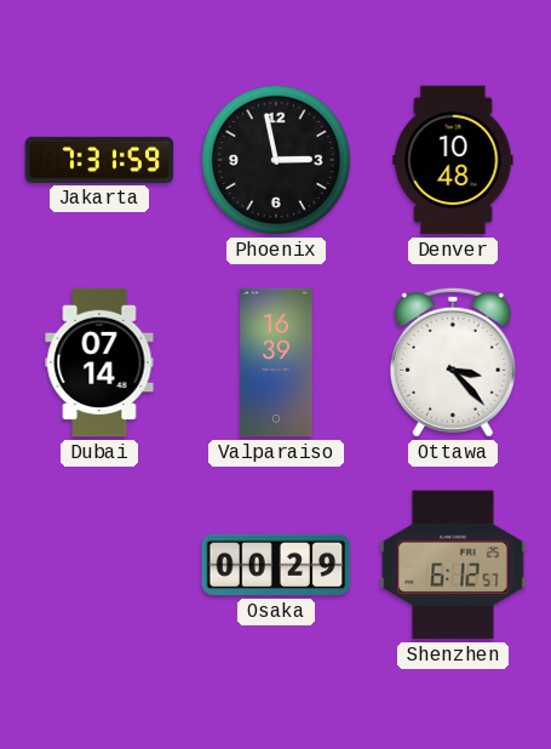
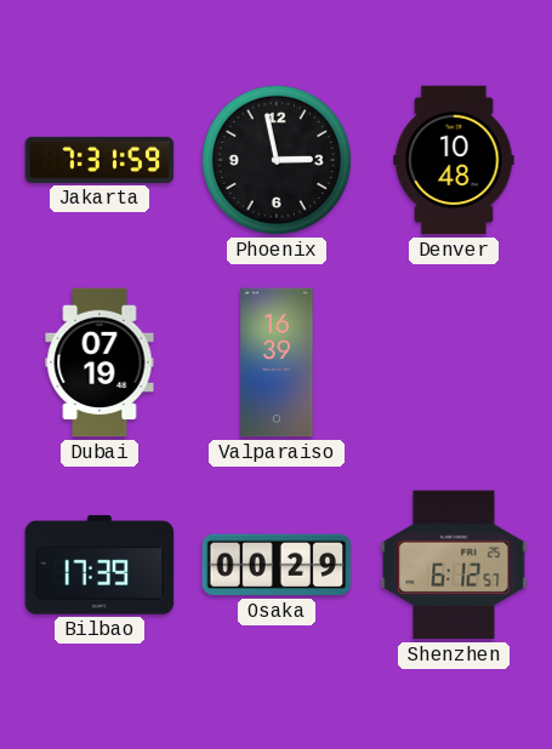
Dubai: 07:14 -> 07:19 (99, 362)
Ottawa: 3:23 -> none (453, 362)
Bilbao: none -> 17:39 (99, 565)
